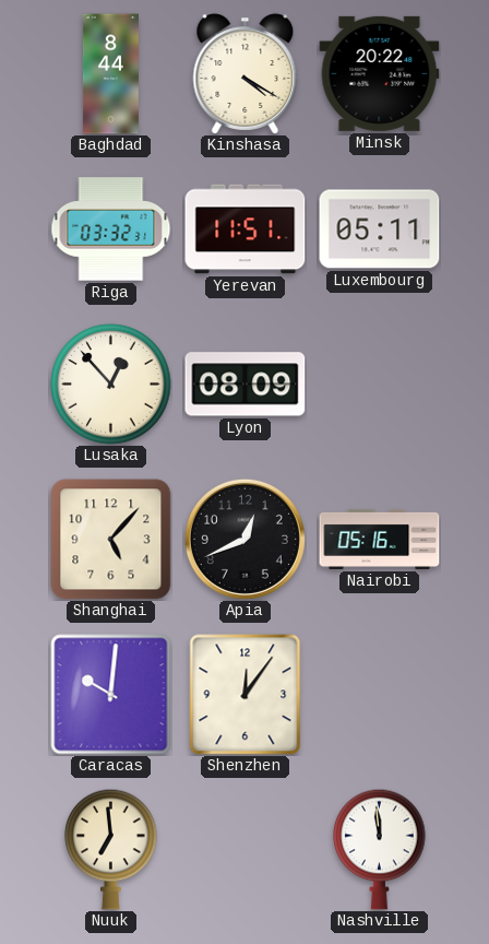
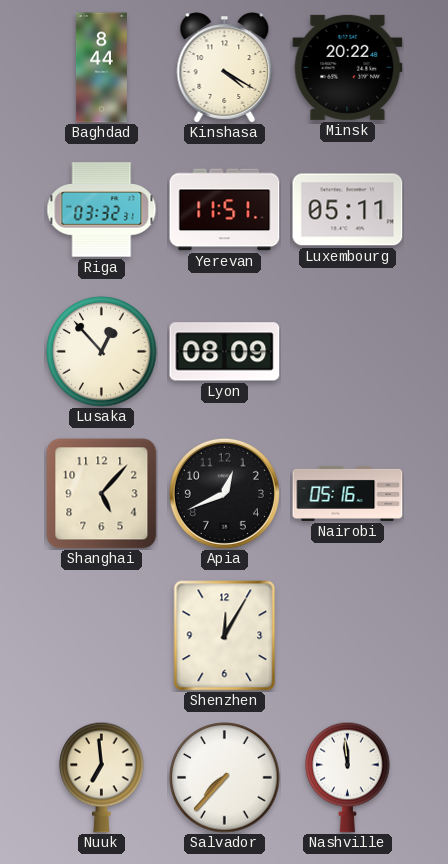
Caracas: 10:01 -> none (111, 695)
Shenzhen: 12:06 -> 12:05 (225, 636)
Salvador: none -> 7:37 (225, 778)
